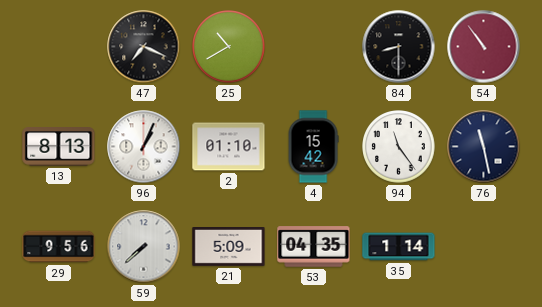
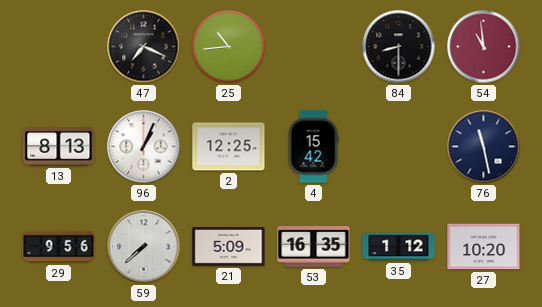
25: 10:40 -> 10:44 (229, 47)
54: 10:54 -> 10:59 (484, 47)
2: 01:10 -> 12:25 (229, 147)
94: 11:24 -> none (399, 147)
53: 04:35 -> 16:35 (314, 247)
35: 1:14 -> 1:12 (399, 247)
27: none -> 10:20 (484, 247)
